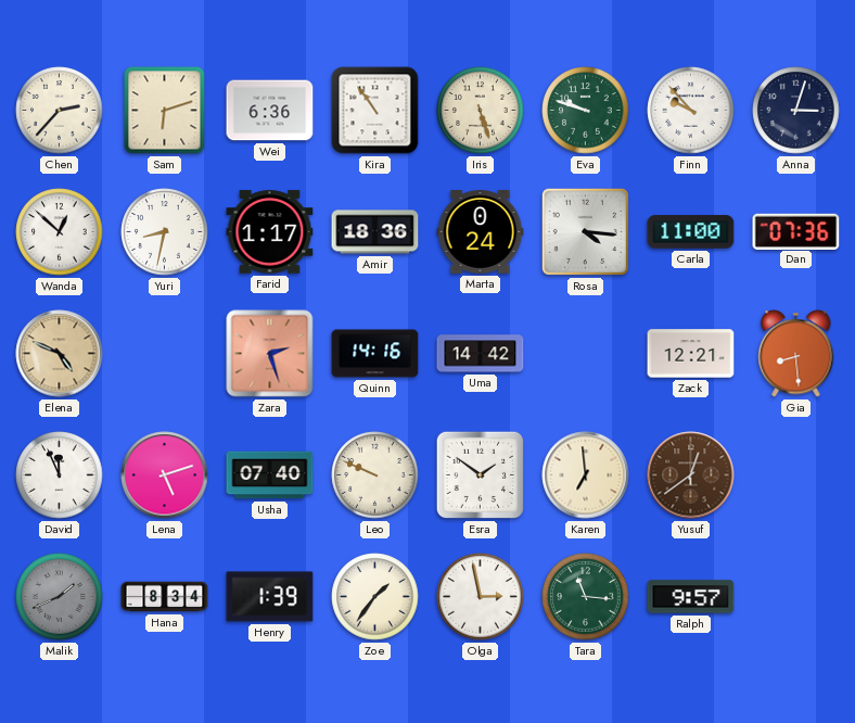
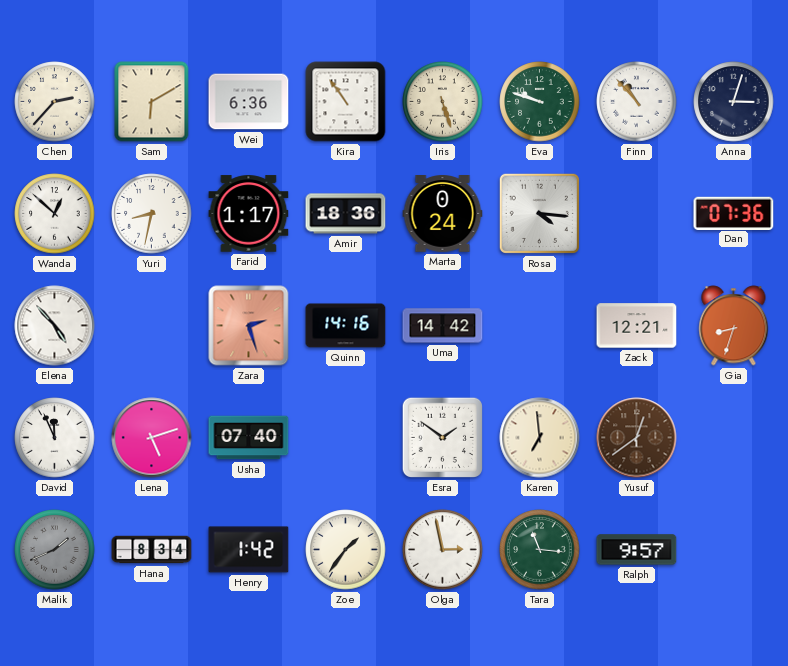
Sam: 6:12 -> 6:10 (152, 102)
Finn: 9:53 -> 10:53 (637, 102)
Carla: 11:00 -> none (691, 232)
Elena: 4:49 -> 4:53 (55, 326)
Elena dial: champagne -> white (55, 326)
Gia: 8:29 -> 8:33 (734, 326)
Leo: 9:49 -> none (375, 475)
Henry: 1:39 -> 1:42 (249, 550)
